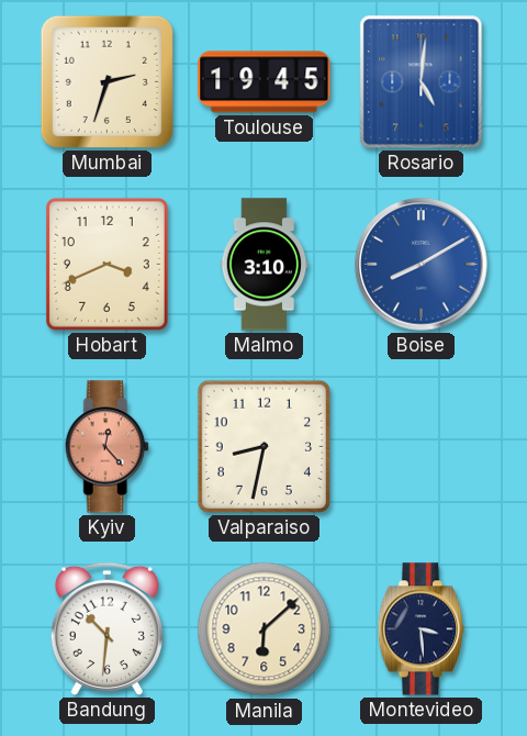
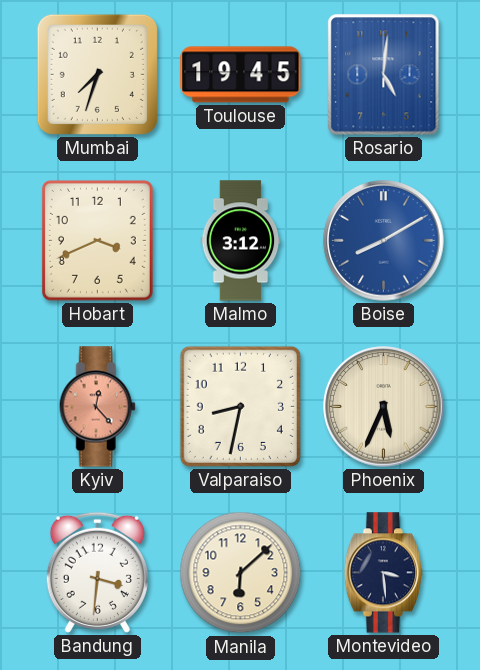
Mumbai: 2:33 -> 7:33 (97, 74)
Malmo: 3:10 -> 3:12 (241, 241)
Phoenix: none -> 5:34 (384, 407)
Bandung: 10:31 -> 3:31 (97, 572)
